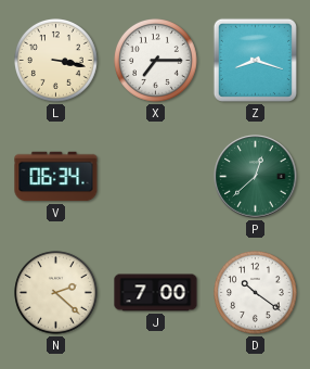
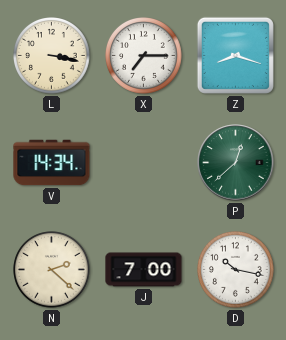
V: 06:34 -> 14:34 (52, 163)
D: 10:21 -> 10:17 (236, 270)
